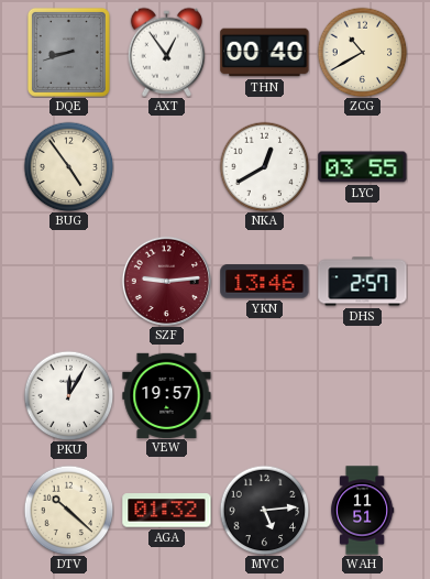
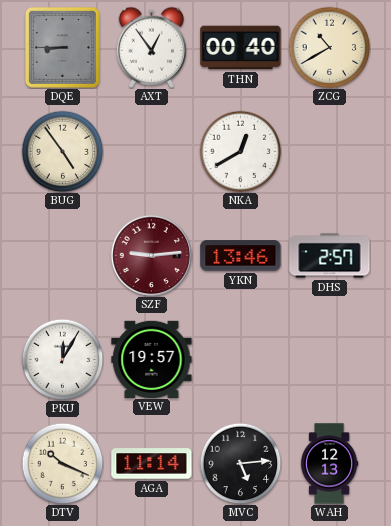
DQE: 8:42 -> 8:45 (62, 47)
LYC: 03:55 -> none (363, 167)
DTV: 10:22 -> 10:19 (62, 463)
AGA: 01:32 -> 11:14 (152, 464)
WAH: 11:51 -> 12:13 (329, 464)
